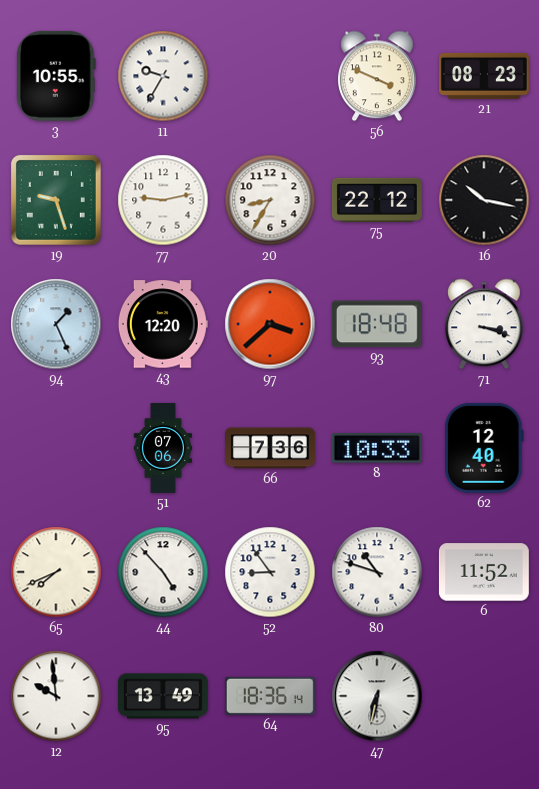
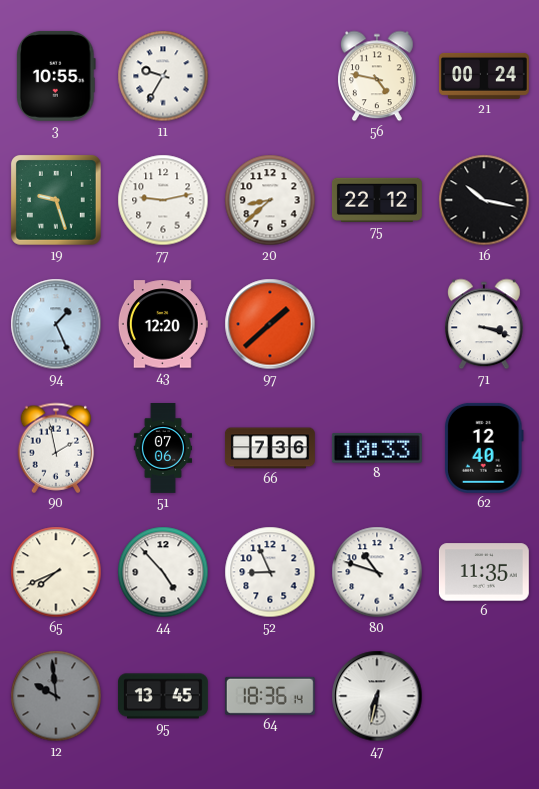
56: 3:49 -> 4:47 (378, 76)
21: 08:23 -> 00:24 (484, 76)
20: 8:35 -> 8:38 (270, 200)
97: 3:38 -> 1:38 (270, 324)
93: 18:48 -> none (377, 324)
90: none -> 1:58 (56, 448)
52: 8:54 -> 8:56 (270, 572)
6: 11:52 -> 11:35 (484, 572)
12 dial: white -> grey (56, 696)
95: 13:49 -> 13:45 (163, 696)
